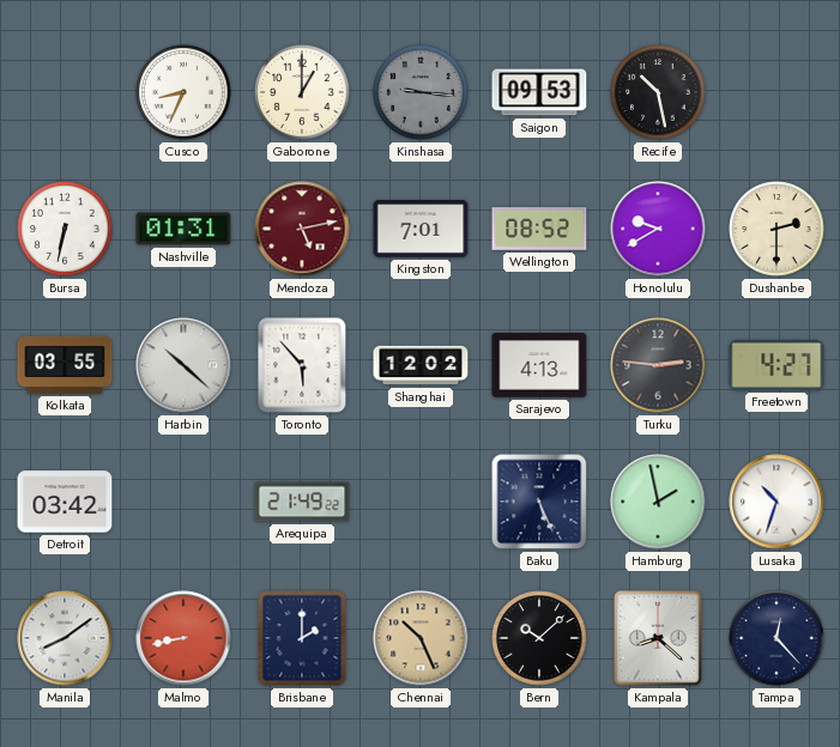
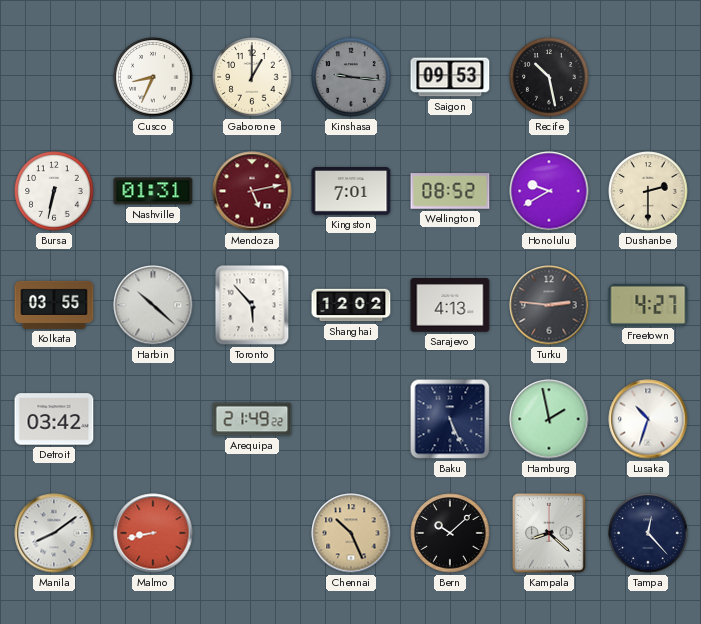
Brisbane: 2:00 -> none (302, 638)
